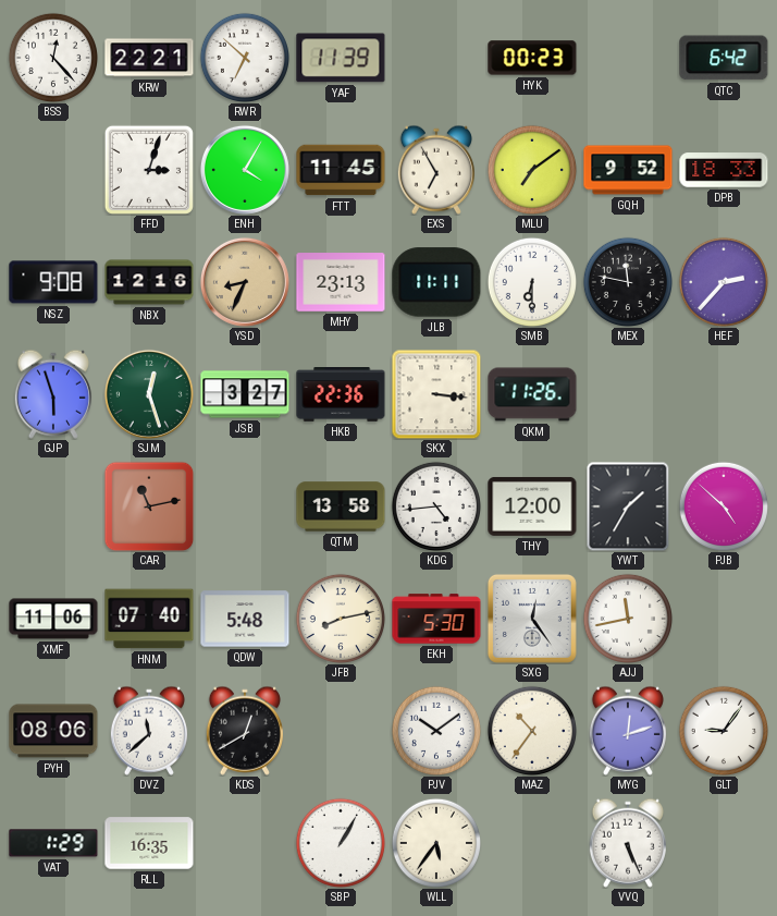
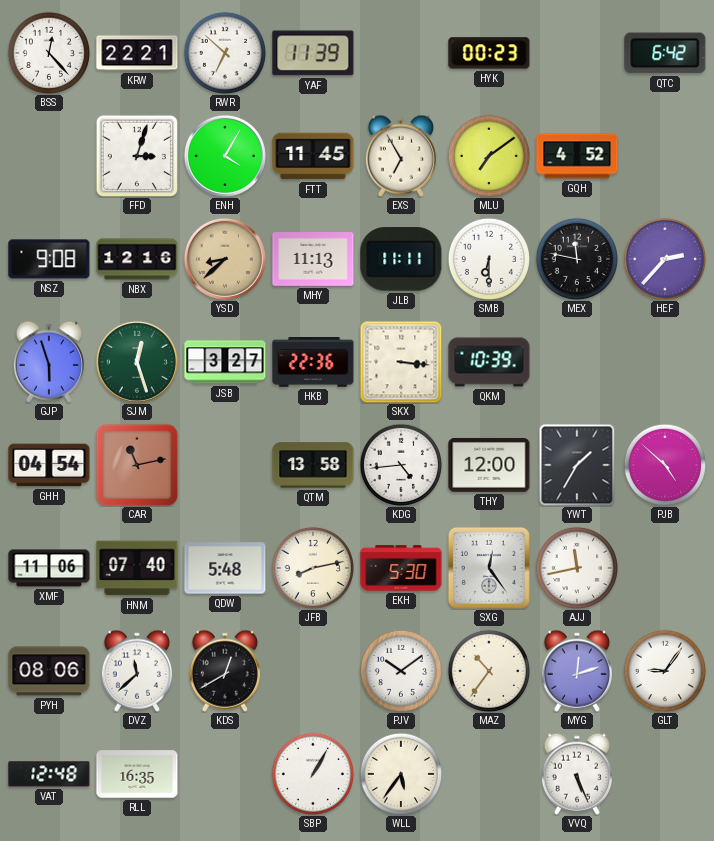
GQH: 9:52 -> 4:52 (577, 156)
DPB: 18:33 -> none (724, 170)
YSD: 8:34 -> 8:38 (225, 259)
MHY: 23:13 -> 11:13 (313, 259)
QKM: 11:26 -> 10:39 (489, 362)
GHH: none -> 04:54 (49, 465)
VAT: 1:29 -> 12:48 (49, 774)
